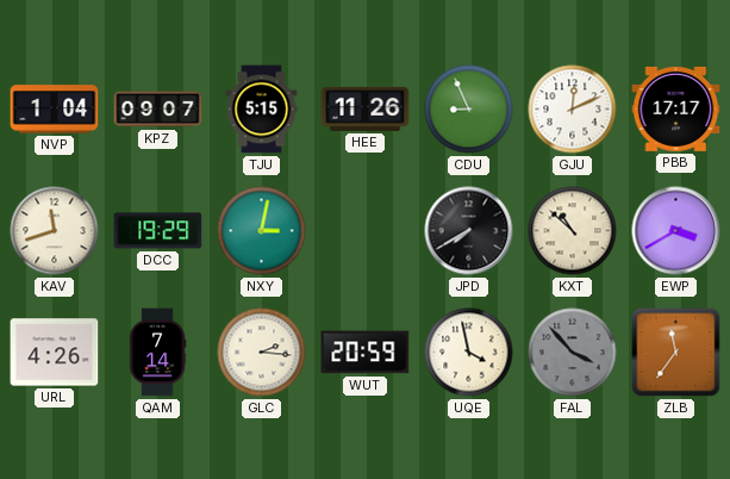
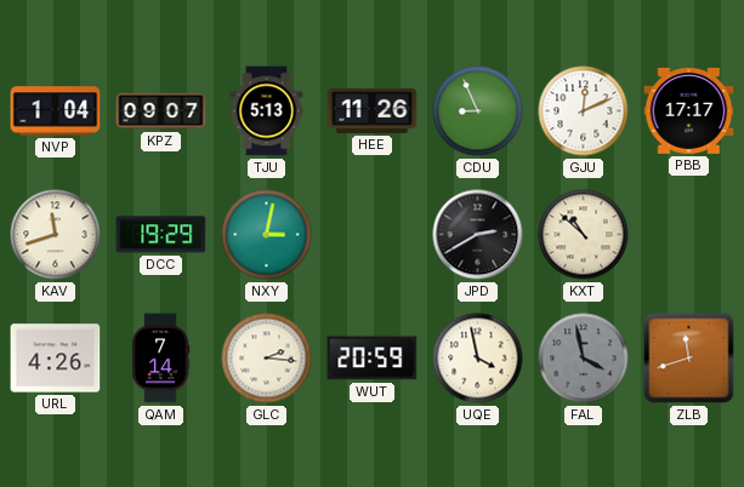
TJU: 5:15 -> 5:13 (267, 111)
JPD: 7:40 -> 2:40 (478, 235)
EWP: 3:40 -> none (676, 231)
FAL: 3:53 -> 3:58 (584, 359)
ZLB: 11:36 -> 11:42 (689, 359)
